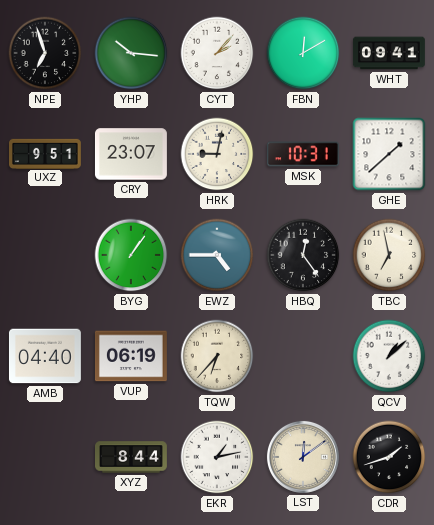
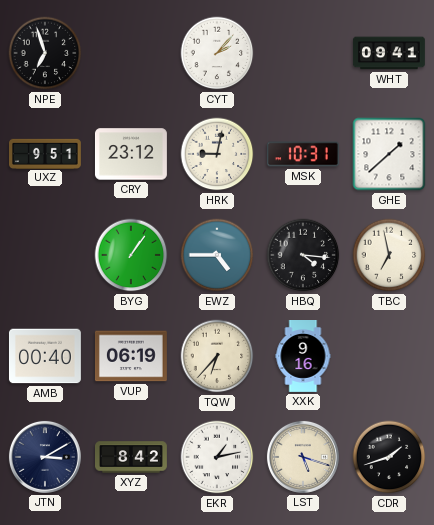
YHP: 10:16 -> none (131, 53)
FBN: 12:10 -> none (303, 53)
CRY: 23:07 -> 23:12 (131, 154)
HBQ: 12:24 -> 4:16 (303, 255)
AMB: 04:40 -> 00:40 (45, 356)
XXK: none -> 9:16 (303, 357)
QCV: 1:08 -> none (389, 356)
JTN: none -> 3:10 (45, 457)
XYZ: 8:44 -> 8:42 (132, 457)
LST: 12:09 -> 5:18 (303, 457)
